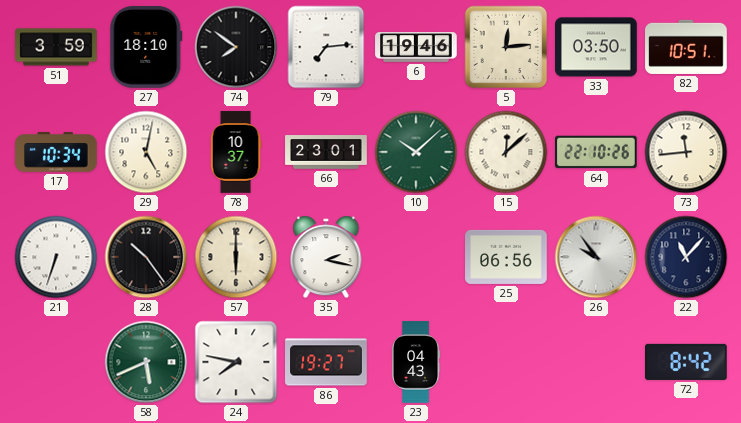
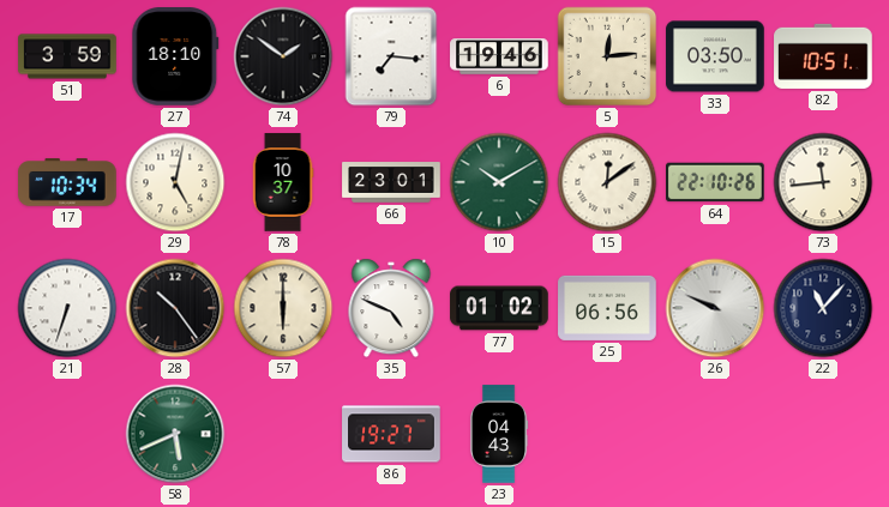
74: 7:51 -> 1:51 (283, 56)
79: 7:14 -> 7:16 (391, 56)
10: 10:08 -> 10:10 (499, 182)
15: 12:08 -> 12:09 (607, 182)
35: 2:17 -> 4:49 (391, 308)
77: none -> 01:02 (499, 308)
26: 9:54 -> 9:49 (715, 308)
24: 7:47 -> none (236, 362)
72: 8:42 -> none (687, 362)
